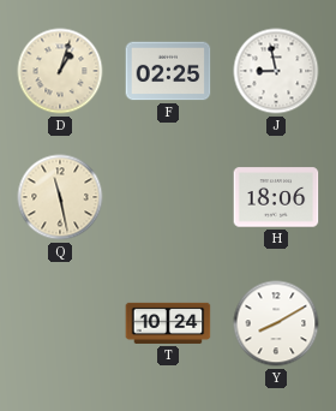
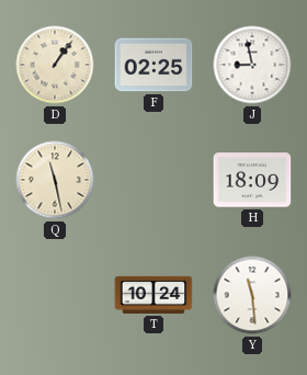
D: 1:03 -> 1:06 (55, 65)
H: 18:06 -> 18:09 (252, 180)
Y: 8:10 -> 11:29 (252, 295)
